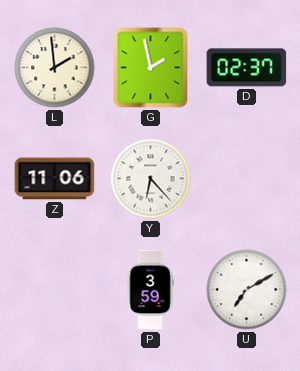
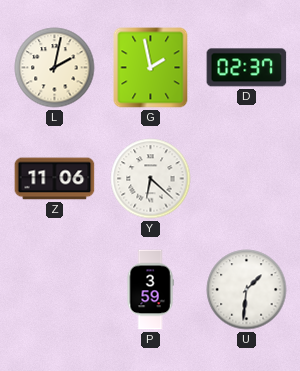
L: 1:59 -> 2:02 (55, 68)
Y: 6:23 -> 6:22 (151, 179)
U: 7:10 -> 1:31 (247, 290)
